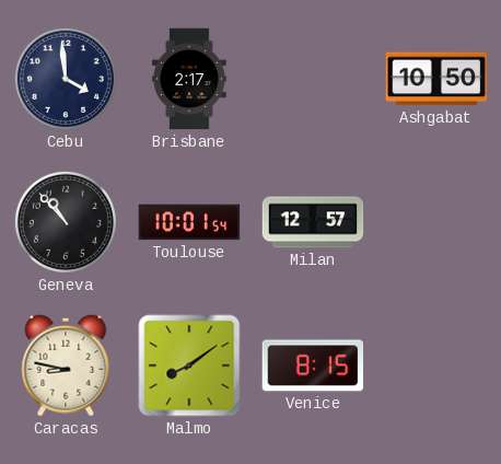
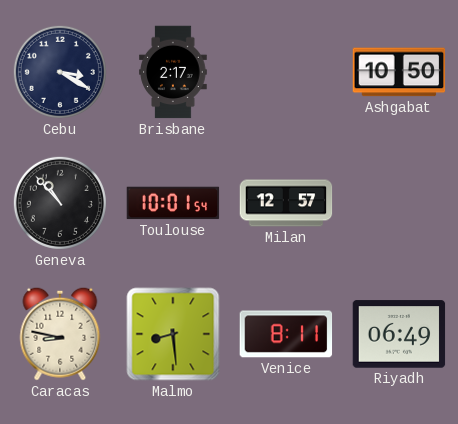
Cebu: 3:59 -> 3:20 (60, 72)
Malmo: 8:09 -> 8:29 (173, 334)
Venice: 8:15 -> 8:11 (286, 334)
Riyadh: none -> 06:49 (399, 334)
